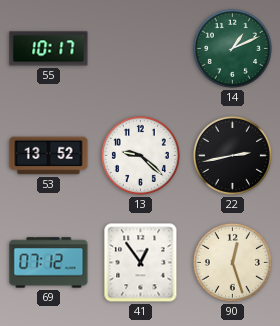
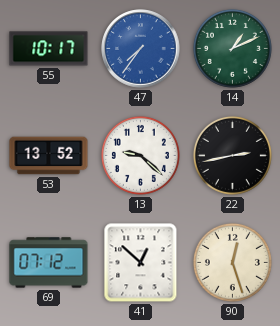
47: none -> 7:36 (141, 49)
41: 12:54 -> 12:52 (141, 263)
